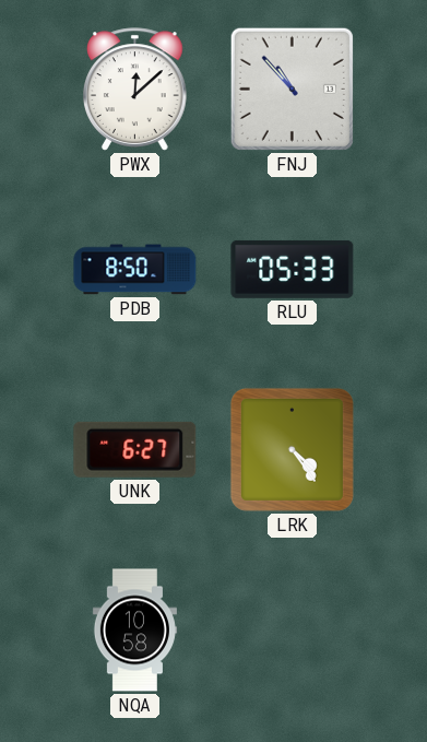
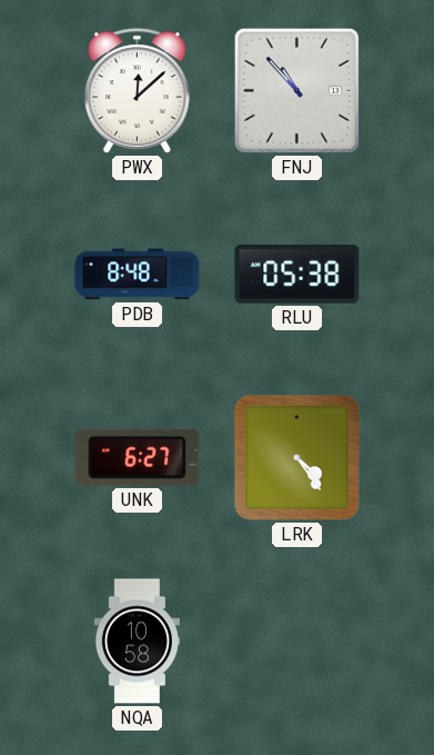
PDB: 8:50 -> 8:48 (138, 275)
RLU: 05:33 -> 05:38 (297, 274)
